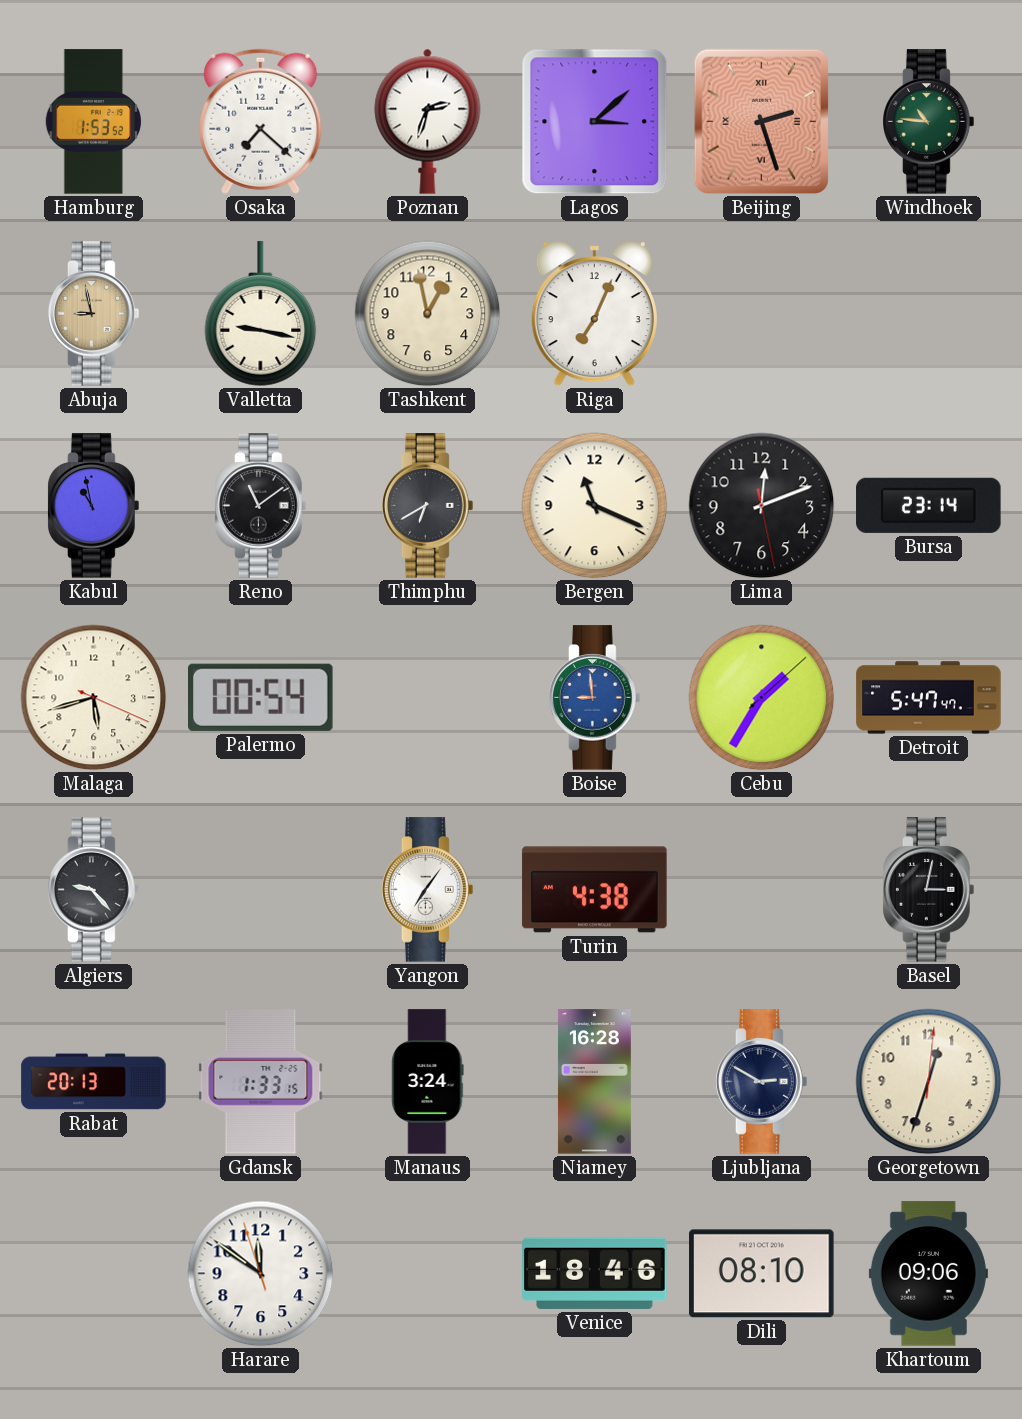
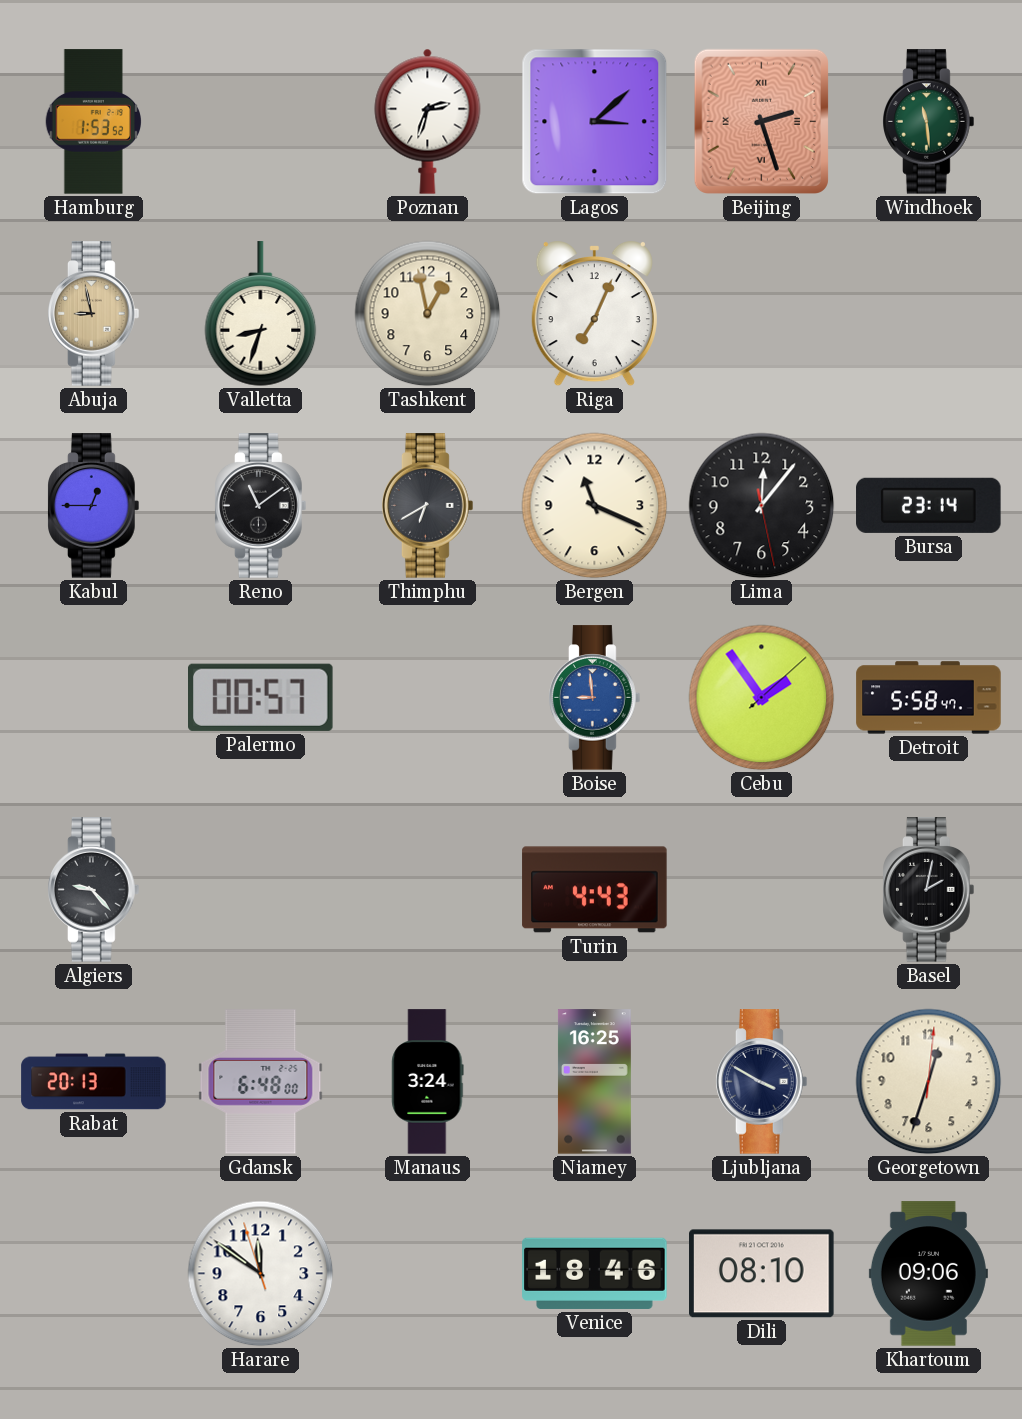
Osaka: 7:22 -> none (261, 121)
Windhoek: 10:46 -> 11:29 (929, 122)
Valletta: 9:17 -> 8:33 (261, 314)
Kabul: 10:58 -> 12:45 (94, 506)
Lima: 12:11 -> 12:06 (762, 506)
Malaga: 5:42 -> none (94, 698)
Palermo: 00:54 -> 00:57 (261, 697)
Cebu: 1:35 -> 1:54 (762, 698)
Detroit: 5:47 -> 5:58 (929, 698)
Yangon: 7:06 -> none (428, 890)
Turin: 4:38 -> 4:43 (595, 890)
Basel: 3:02 -> 2:02 (929, 890)
Gdansk: 1:33 -> 6:48 (261, 1082)
Niamey: 16:28 -> 16:25 (594, 1082)
Ljubljana: 2:50 -> 3:50 (762, 1082)
